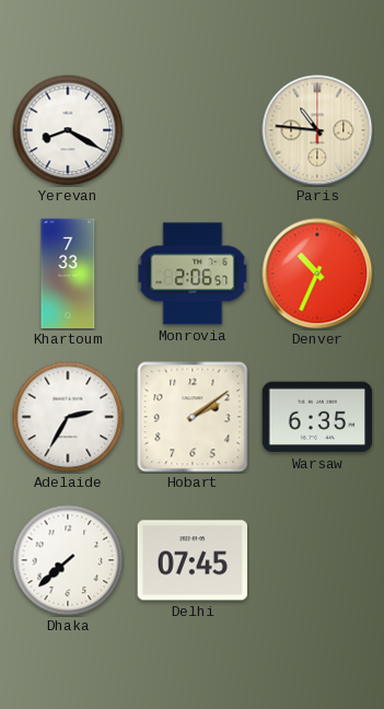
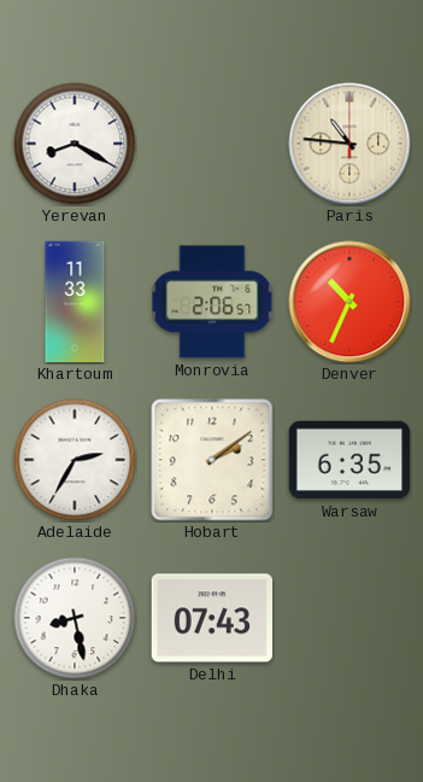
Khartoum: 7:33 -> 11:33 (75, 302)
Dhaka: 7:38 -> 8:28 (75, 618)
Delhi: 07:45 -> 07:43 (212, 618)
